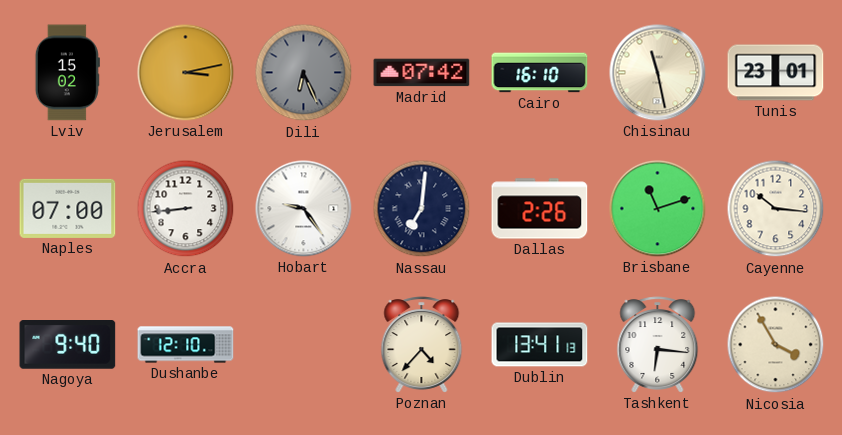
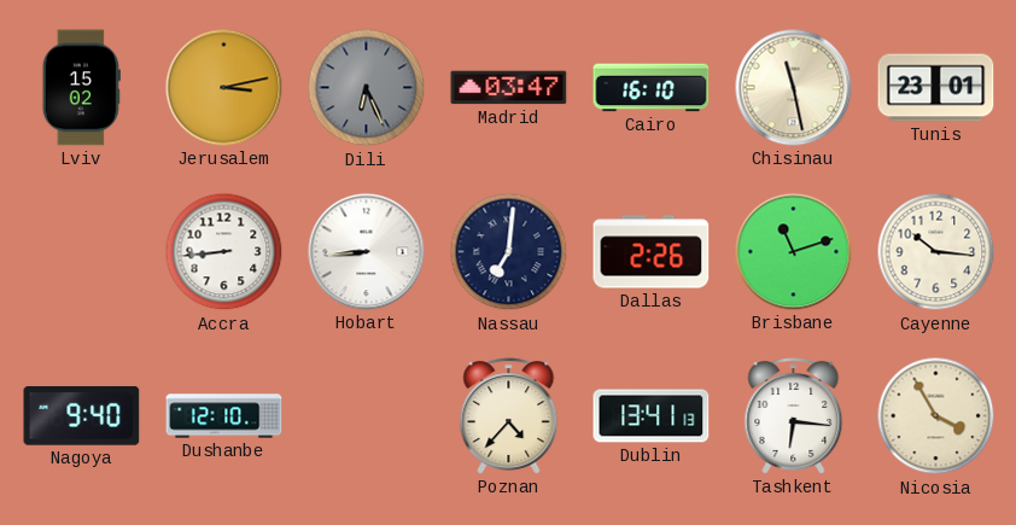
Madrid: 07:42 -> 03:47 (509, 88)
Naples: 07:00 -> none (68, 208)
Hobart: 9:24 -> 8:44 (367, 252)
